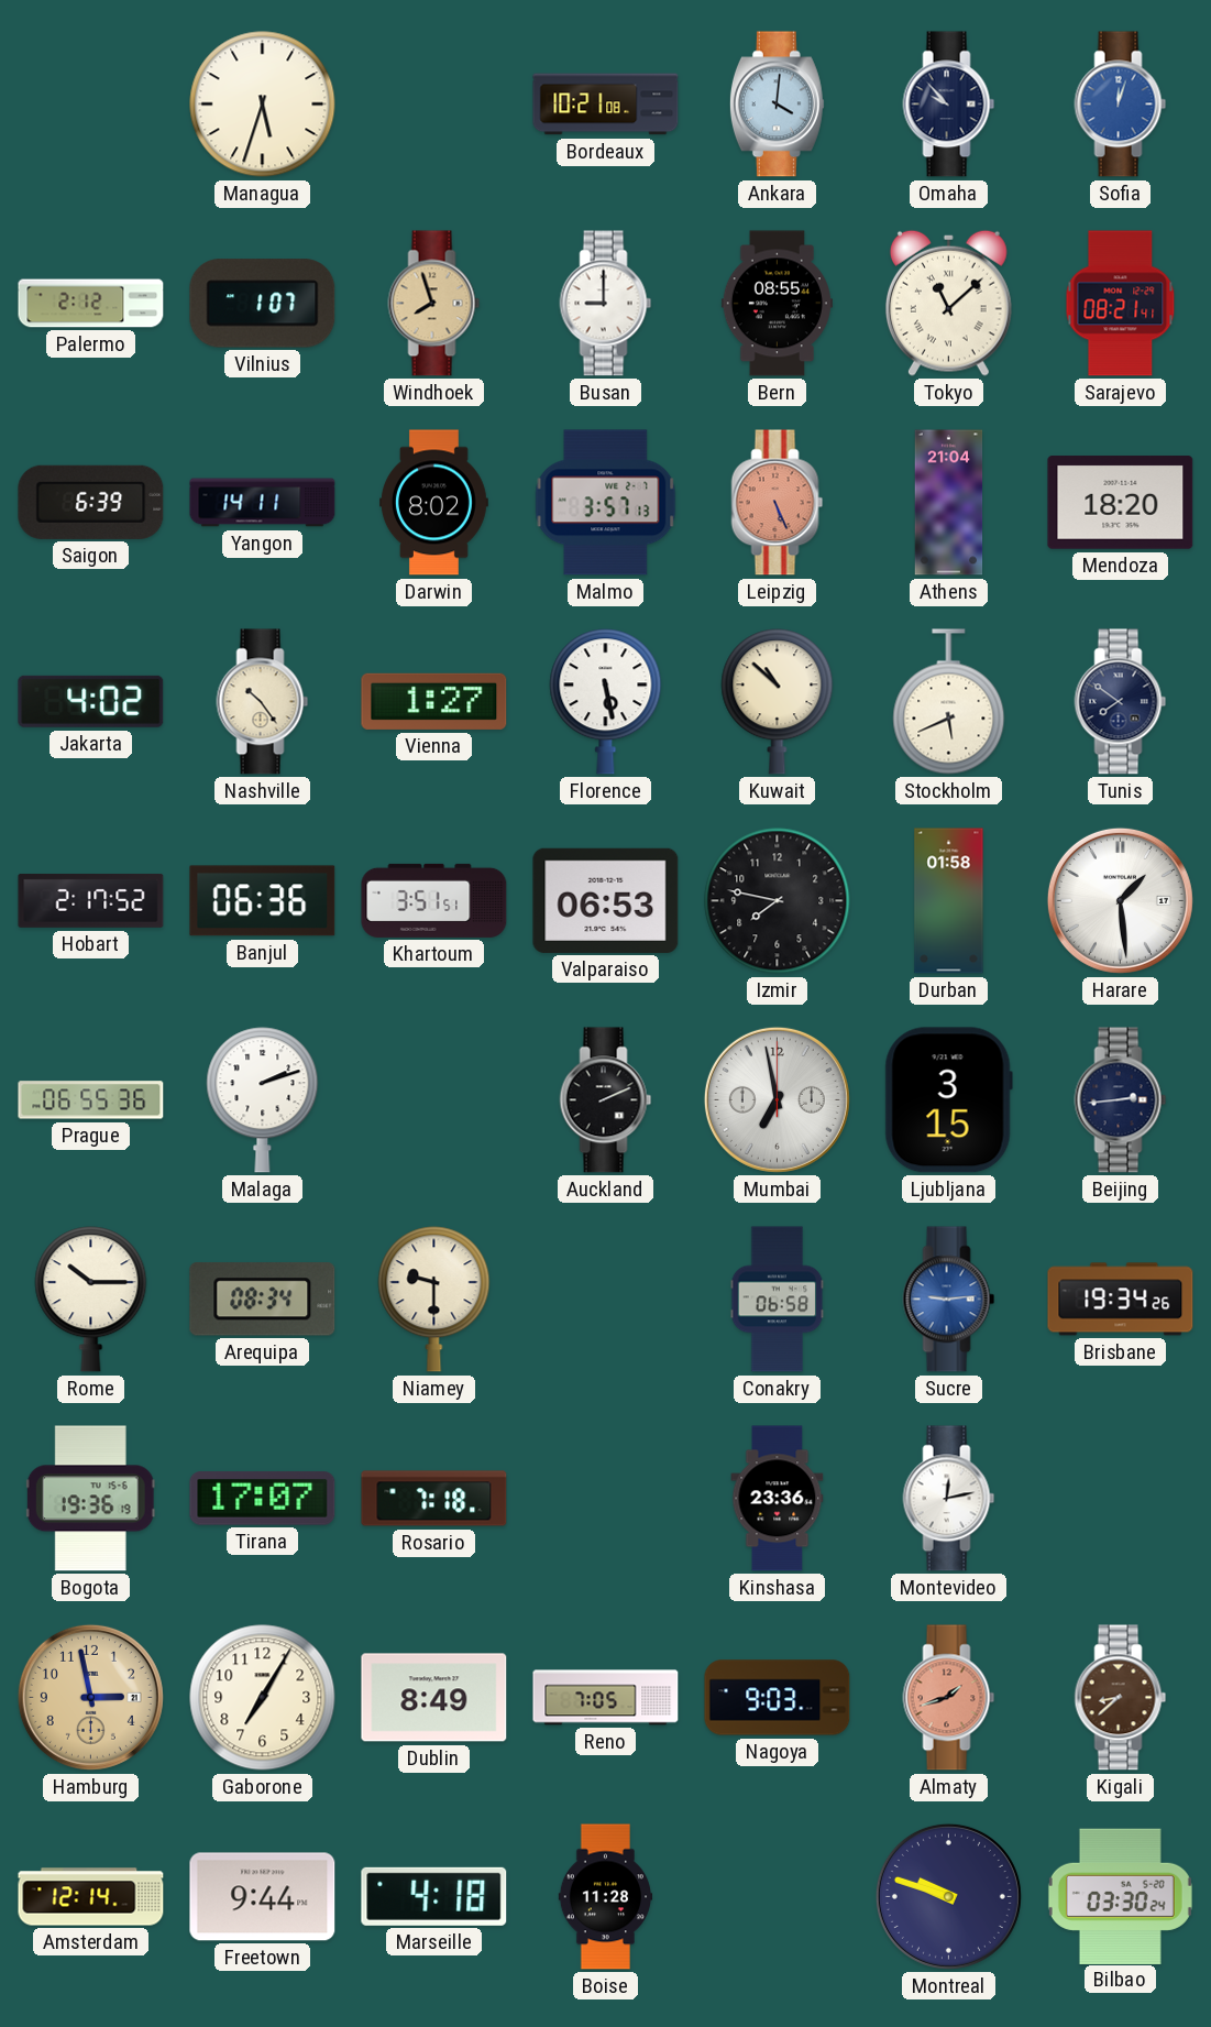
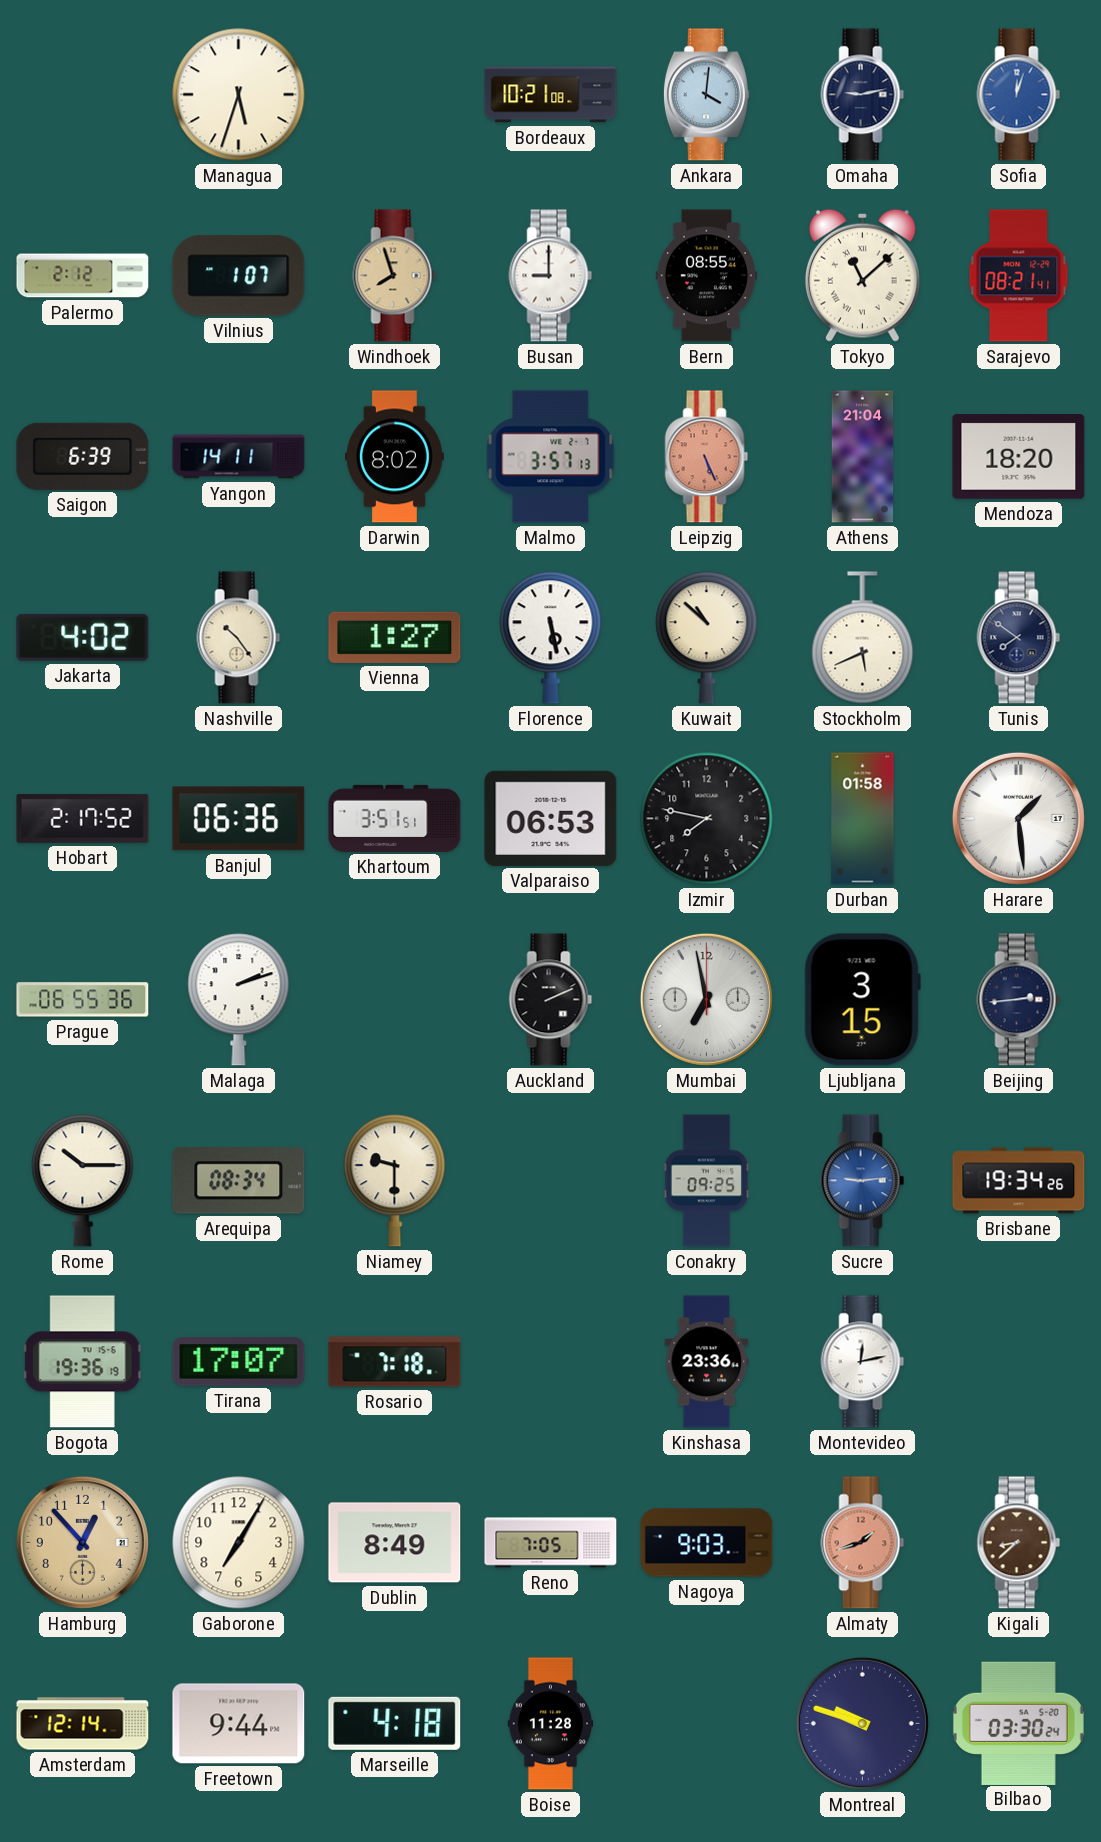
Omaha: 9:53 -> 9:13 (863, 95)
Conakry: 06:58 -> 09:25 (707, 1181)
Hamburg: 2:58 -> 12:53 (82, 1542)
